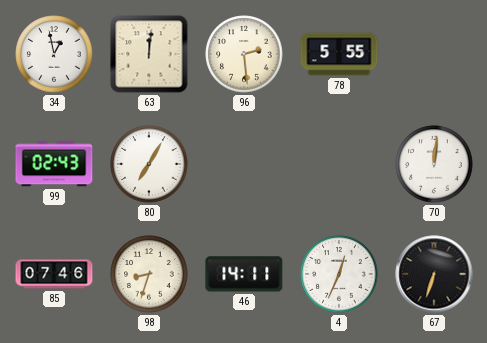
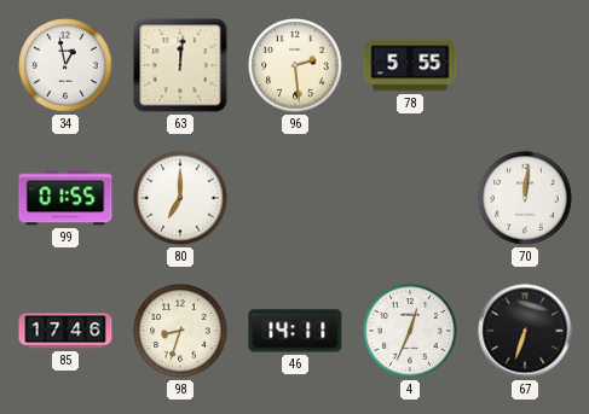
99: 02:43 -> 01:55 (65, 198)
80: 7:05 -> 7:00 (180, 198)
85: 07:46 -> 17:46 (65, 331)
